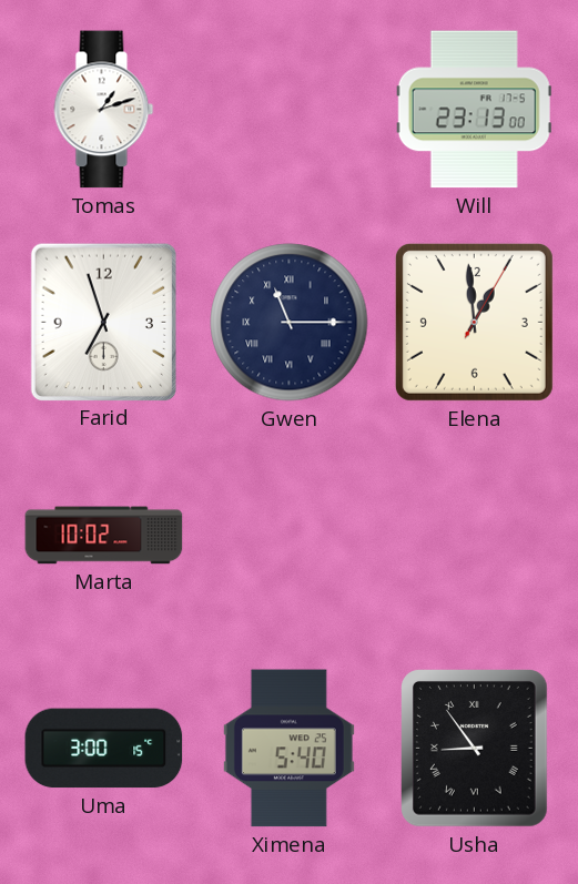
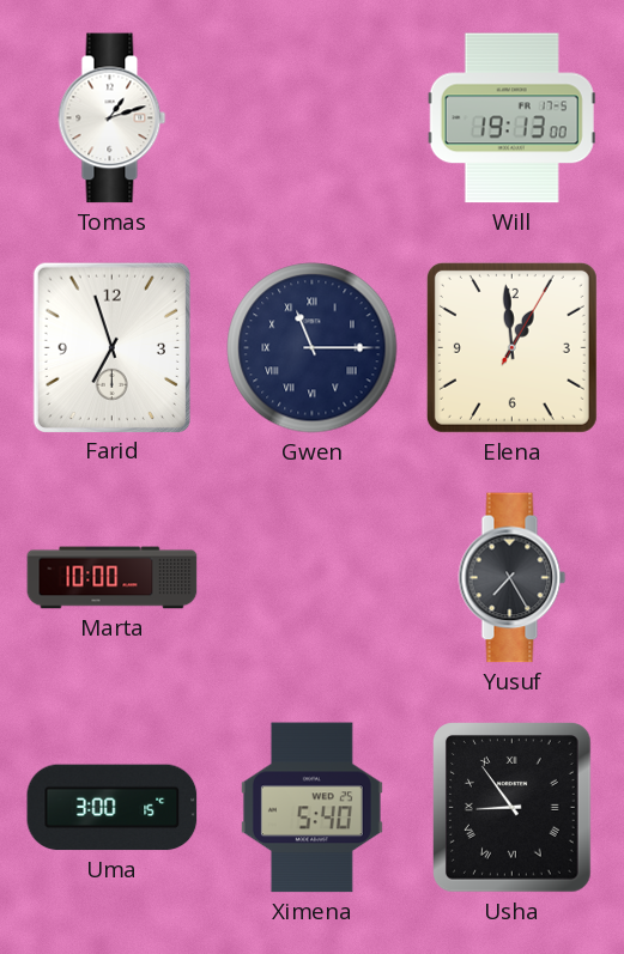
Will: 23:13 -> 19:13 (511, 119)
Marta: 10:02 -> 10:00 (113, 578)
Yusuf: none -> 7:25 (513, 578)
